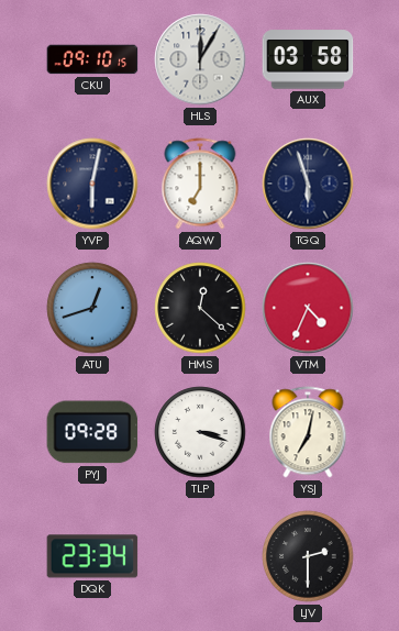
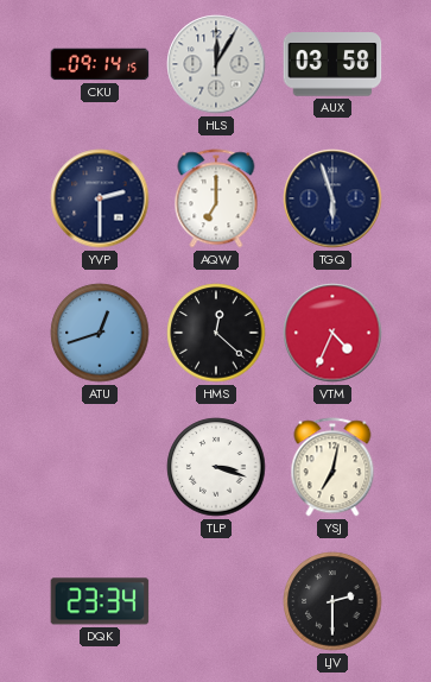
CKU: 09:10 -> 09:14 (100, 64)
YVP: 6:02 -> 2:30 (100, 198)
PYJ: 09:28 -> none (92, 432)
